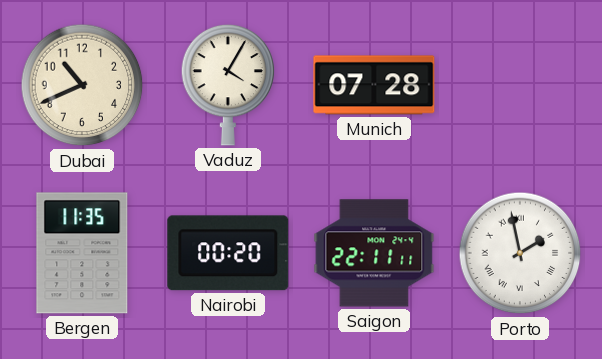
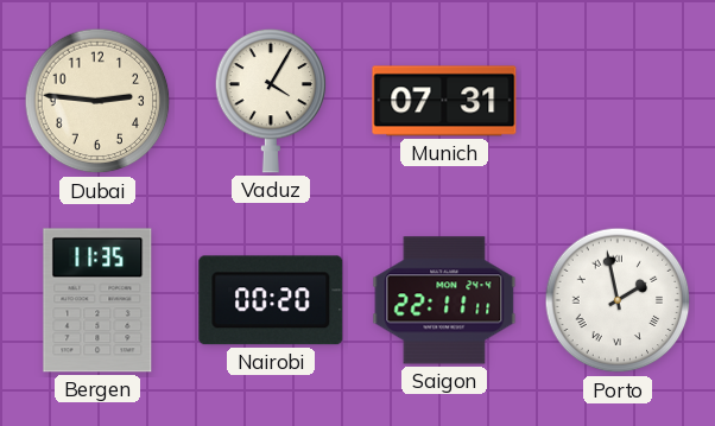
Dubai: 10:41 -> 2:46 (97, 101)
Munich: 07:28 -> 07:31 (444, 101)
